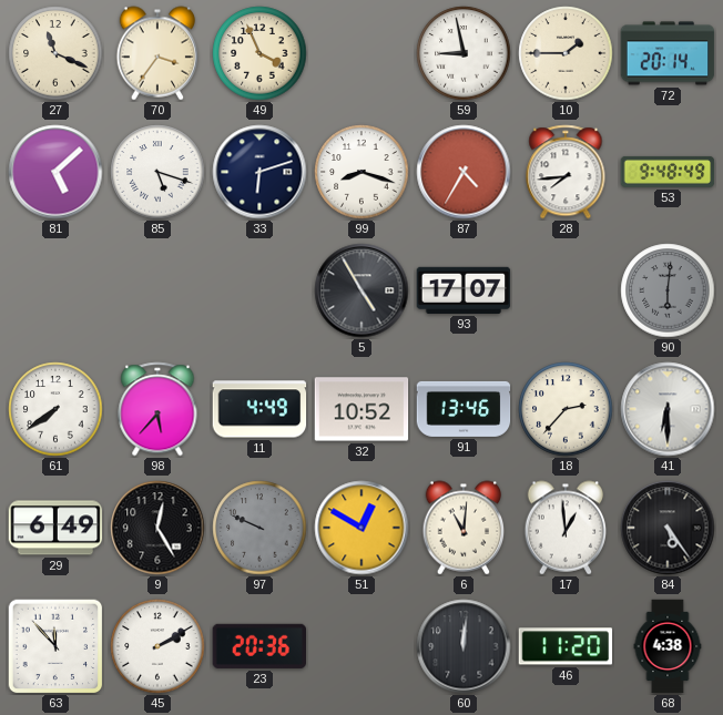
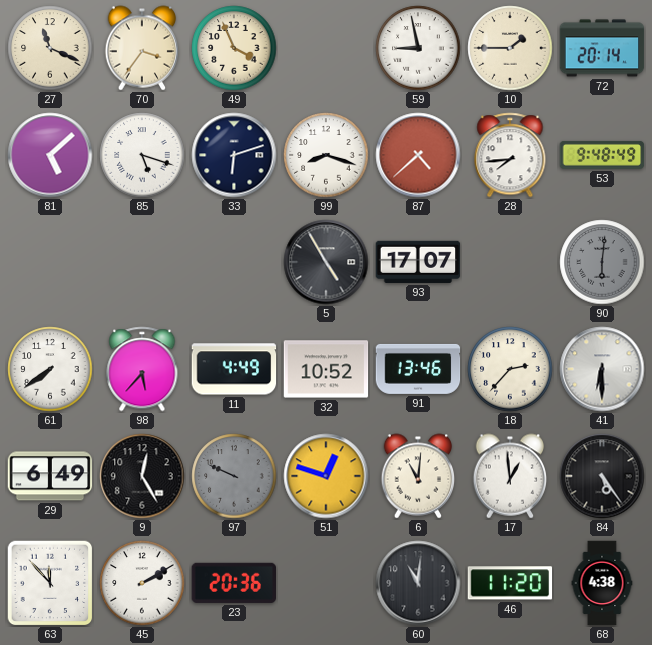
87: 4:35 -> 4:38 (418, 155)
51: 12:50 -> 12:48 (326, 476)
60: 12:01 -> 11:01 (418, 583)
